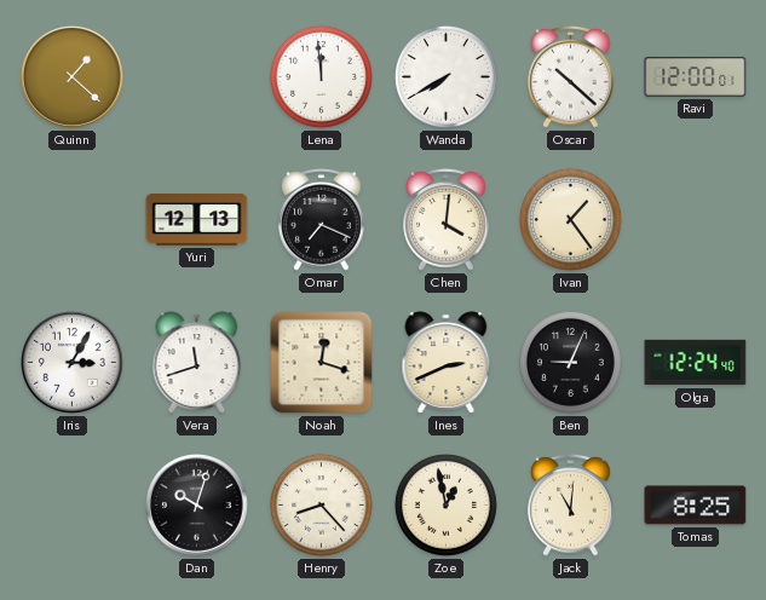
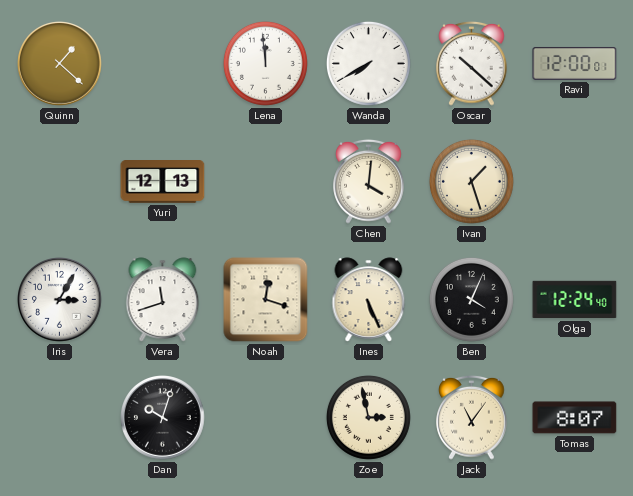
Omar: 7:19 -> none (322, 219)
Ivan: 1:24 -> 1:27 (471, 181)
Ines: 2:41 -> 5:26 (369, 300)
Ben: 9:04 -> 4:04 (471, 299)
Henry: 8:23 -> none (321, 504)
Zoe: 12:58 -> 2:58 (368, 417)
Jack: 11:01 -> 11:06 (472, 417)
Tomas: 8:25 -> 8:07 (575, 418)
